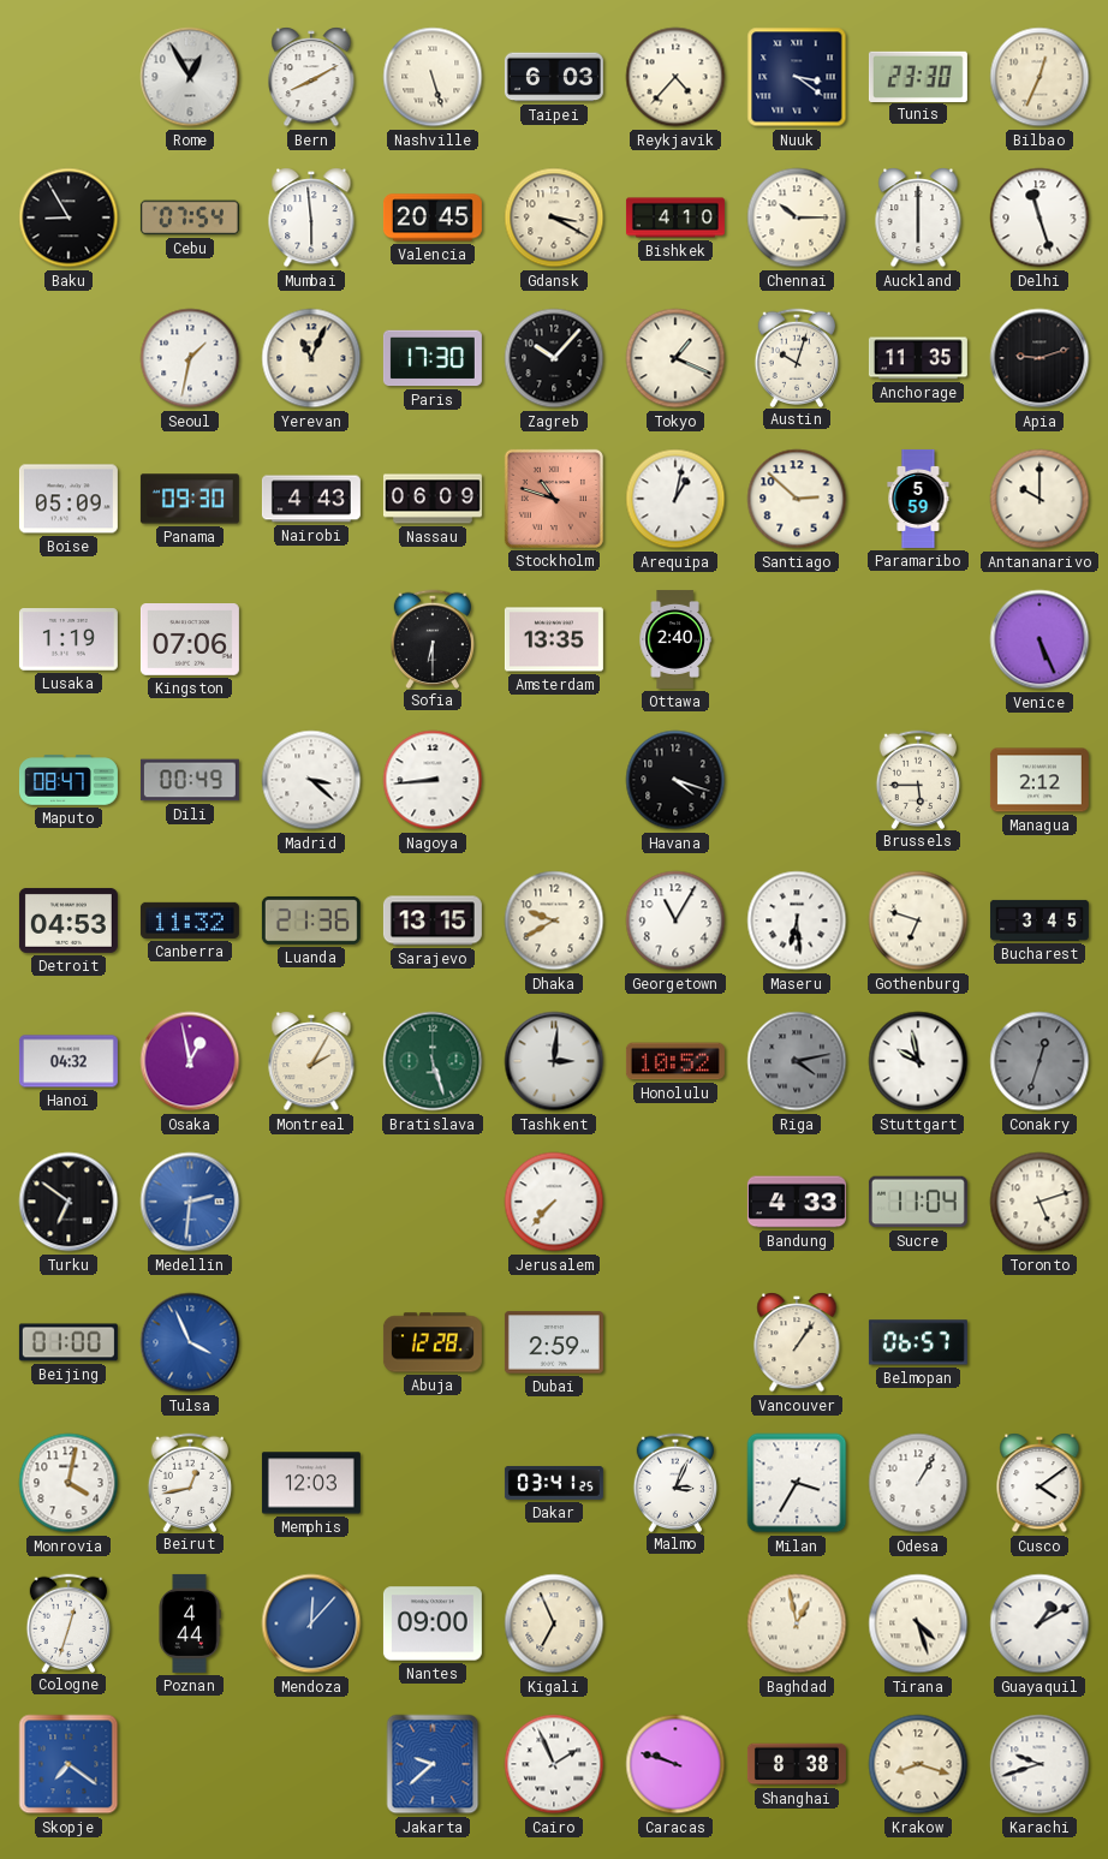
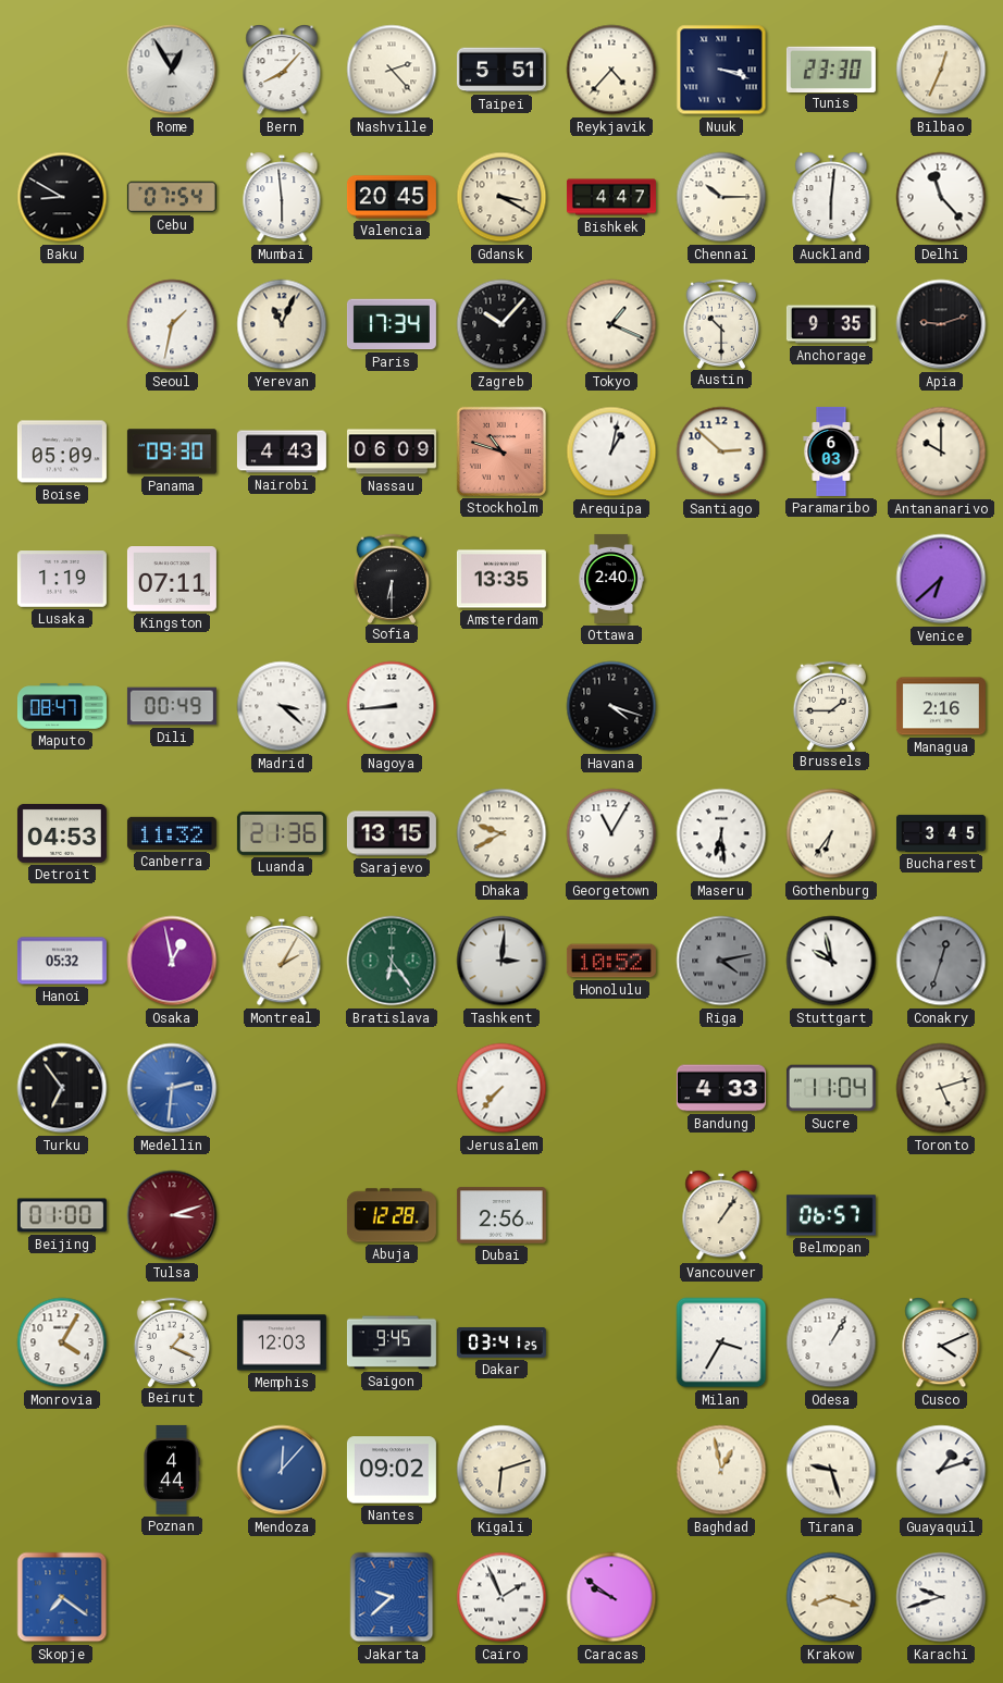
Bern: 8:10 -> 8:07 (282, 70)
Nashville: 5:27 -> 2:23 (392, 70)
Taipei: 6:03 -> 5:51 (501, 70)
Nuuk: 3:21 -> 3:18 (721, 70)
Baku: 8:55 -> 8:50 (62, 197)
Bishkek: 4:10 -> 4:47 (611, 197)
Auckland: 6:00 -> 6:01 (831, 197)
Delhi: 11:27 -> 11:23 (941, 197)
Paris: 17:30 -> 17:34 (392, 324)
Austin: 10:03 -> 10:30 (721, 323)
Anchorage: 11:35 -> 9:35 (831, 324)
Paramaribo: 5:59 -> 6:03 (831, 451)
Kingston: 07:06 -> 07:11 (172, 580)
Venice: 5:26 -> 6:38 (941, 579)
Brussels: 5:45 -> 1:45 (831, 705)
Managua: 2:12 -> 2:16 (941, 706)
Gothenburg: 6:48 -> 6:36 (831, 833)
Hanoi: 04:32 -> 05:32 (62, 961)
Bratislava: 5:27 -> 6:24 (392, 961)
Turku: 6:51 -> 6:54 (62, 1088)
Tulsa: 3:56 -> 3:12 (172, 1215)
Tulsa dial: blue -> burgundy (172, 1215)
Dubai: 2:59 -> 2:56 (501, 1215)
Monrovia: 4:02 -> 4:05 (62, 1342)
Beirut: 12:43 -> 1:19 (172, 1341)
Saigon: none -> 9:45 (392, 1342)
Malmo: 3:04 -> none (675, 1482)
Cusco: 4:09 -> 4:11 (941, 1342)
Cologne: 12:33 -> none (68, 1622)
Nantes: 09:00 -> 09:02 (392, 1470)
Kigali: 6:56 -> 6:12 (501, 1470)
Tirana: 4:27 -> 9:27 (831, 1470)
Guayaquil: 1:10 -> 1:12 (941, 1470)
Caracas: 9:48 -> 9:51 (611, 1597)
Shanghai: 8:38 -> none (797, 1764)
